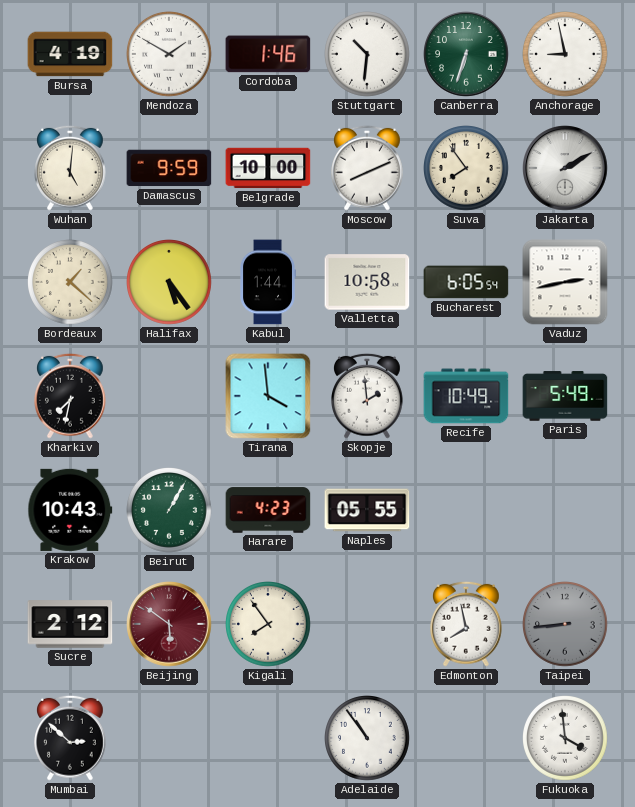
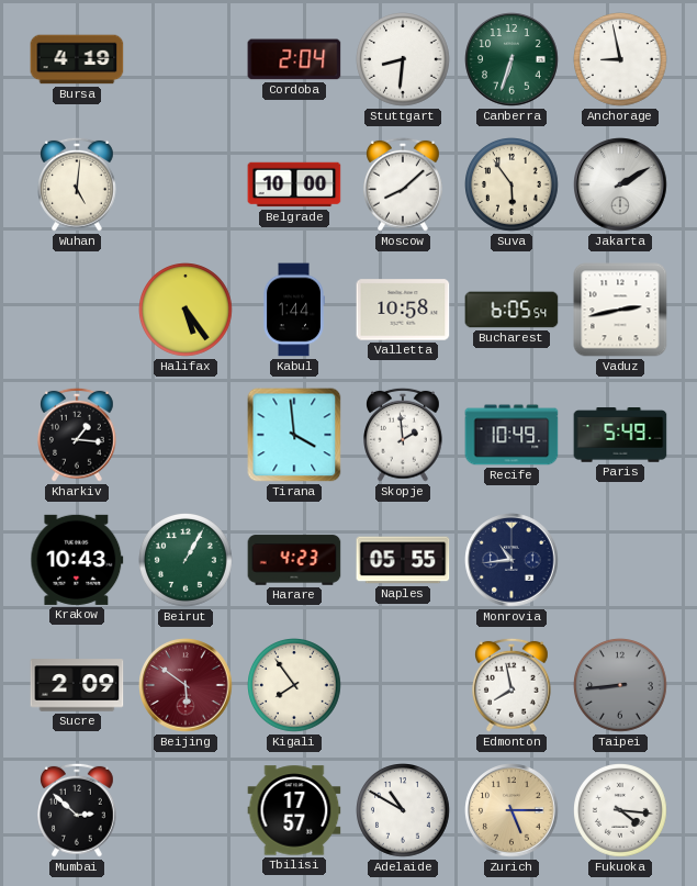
Mendoza: 1:50 -> none (170, 55)
Cordoba: 1:46 -> 2:04 (294, 59)
Stuttgart: 10:31 -> 8:31 (404, 60)
Damascus: 9:59 -> none (169, 168)
Moscow: 8:11 -> 8:08 (404, 184)
Suva: 7:54 -> 5:54 (513, 186)
Bordeaux: 1:22 -> none (71, 283)
Kharkiv: 7:32 -> 1:16 (78, 435)
Monrovia: none -> 10:44 (511, 560)
Sucre: 2:12 -> 2:09 (77, 685)
Tbilisi: none -> 17:57 (294, 810)
Adelaide: 10:54 -> 10:50 (404, 811)
Zurich: none -> 5:15 (511, 810)
Fukuoka: 3:59 -> 4:16 (621, 811)
